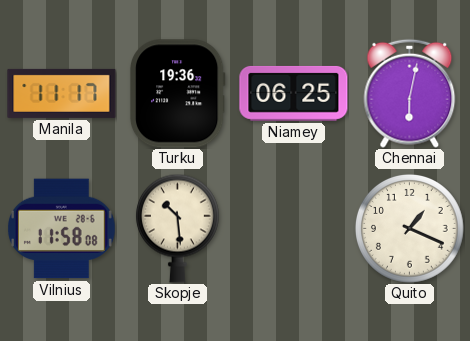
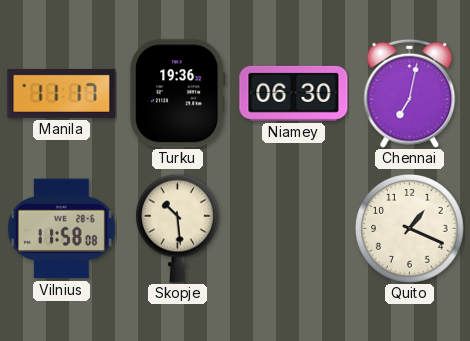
Niamey: 06:25 -> 06:30 (294, 93)
Chennai: 6:02 -> 7:02 (410, 93)
